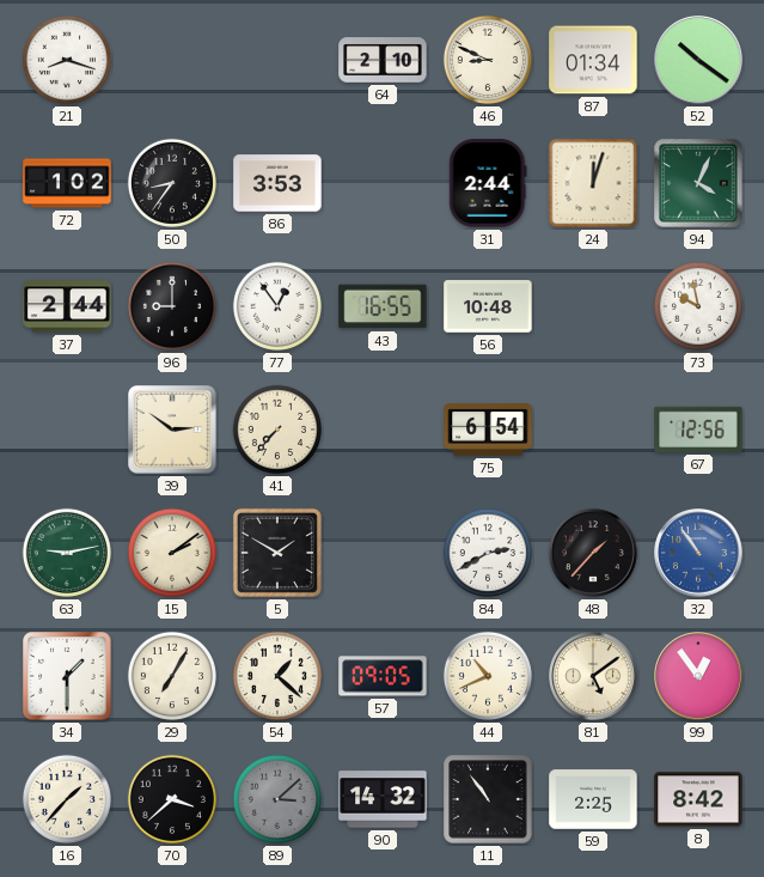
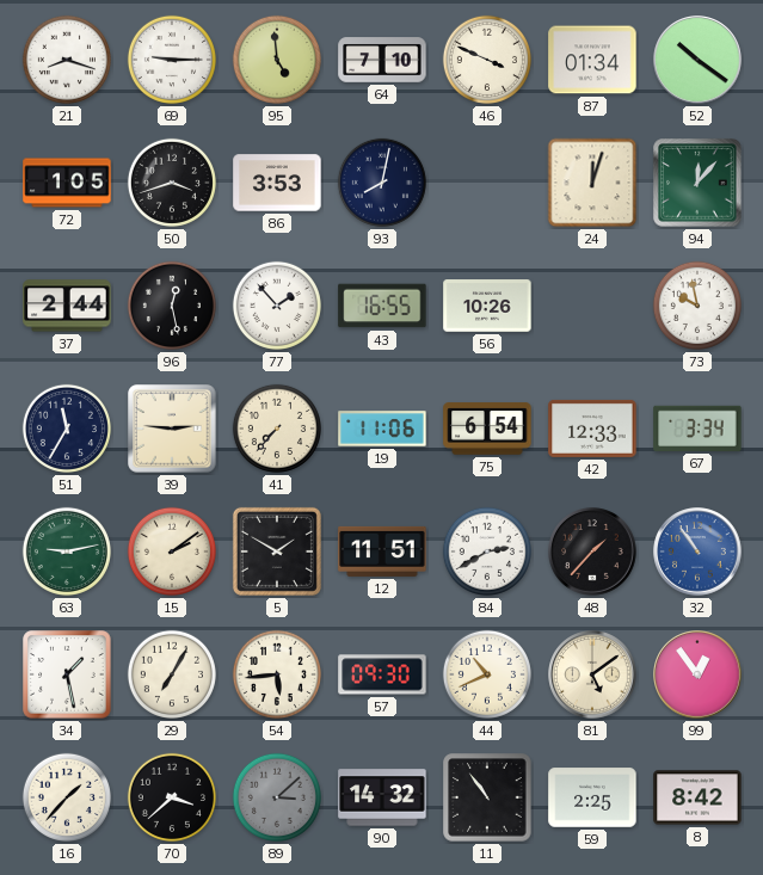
69: none -> 9:15 (172, 60)
95: none -> 4:59 (277, 60)
64: 2:10 -> 7:10 (382, 60)
46: 8:49 -> 3:49 (487, 60)
72: 1:02 -> 1:05 (67, 183)
50: 8:36 -> 3:42 (172, 183)
93: none -> 8:02 (382, 183)
31: 2:44 -> none (488, 183)
94: 4:04 -> 12:07 (697, 183)
96: 9:00 -> 12:28 (172, 306)
77: 12:54 -> 1:53 (277, 306)
56: 10:48 -> 10:26 (487, 306)
51: none -> 11:35 (67, 429)
39: 2:51 -> 2:46 (172, 429)
19: none -> 11:06 (382, 429)
42: none -> 12:33 (592, 429)
67: 12:56 -> 3:34 (697, 429)
12: none -> 11:51 (382, 552)
34: 1:30 -> 1:28 (67, 674)
54: 1:22 -> 5:44 (277, 674)
57: 09:05 -> 09:30 (382, 674)
